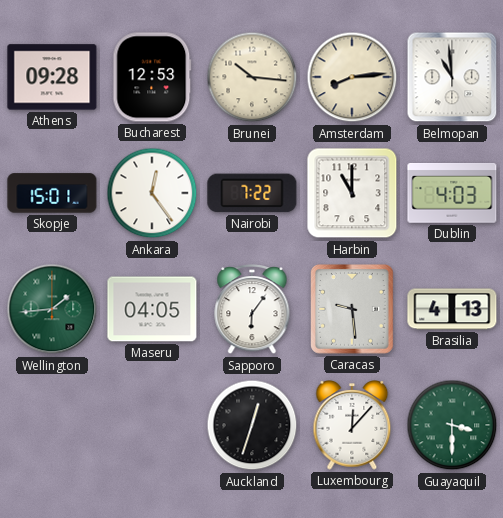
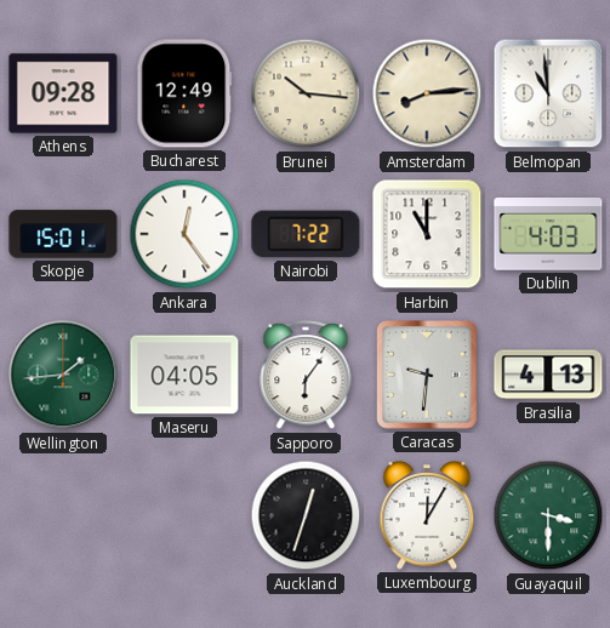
Bucharest: 12:53 -> 12:49 (184, 93)
Caracas: 9:29 -> 9:31 (428, 376)
Luxembourg: 12:07 -> 12:05 (427, 516)
